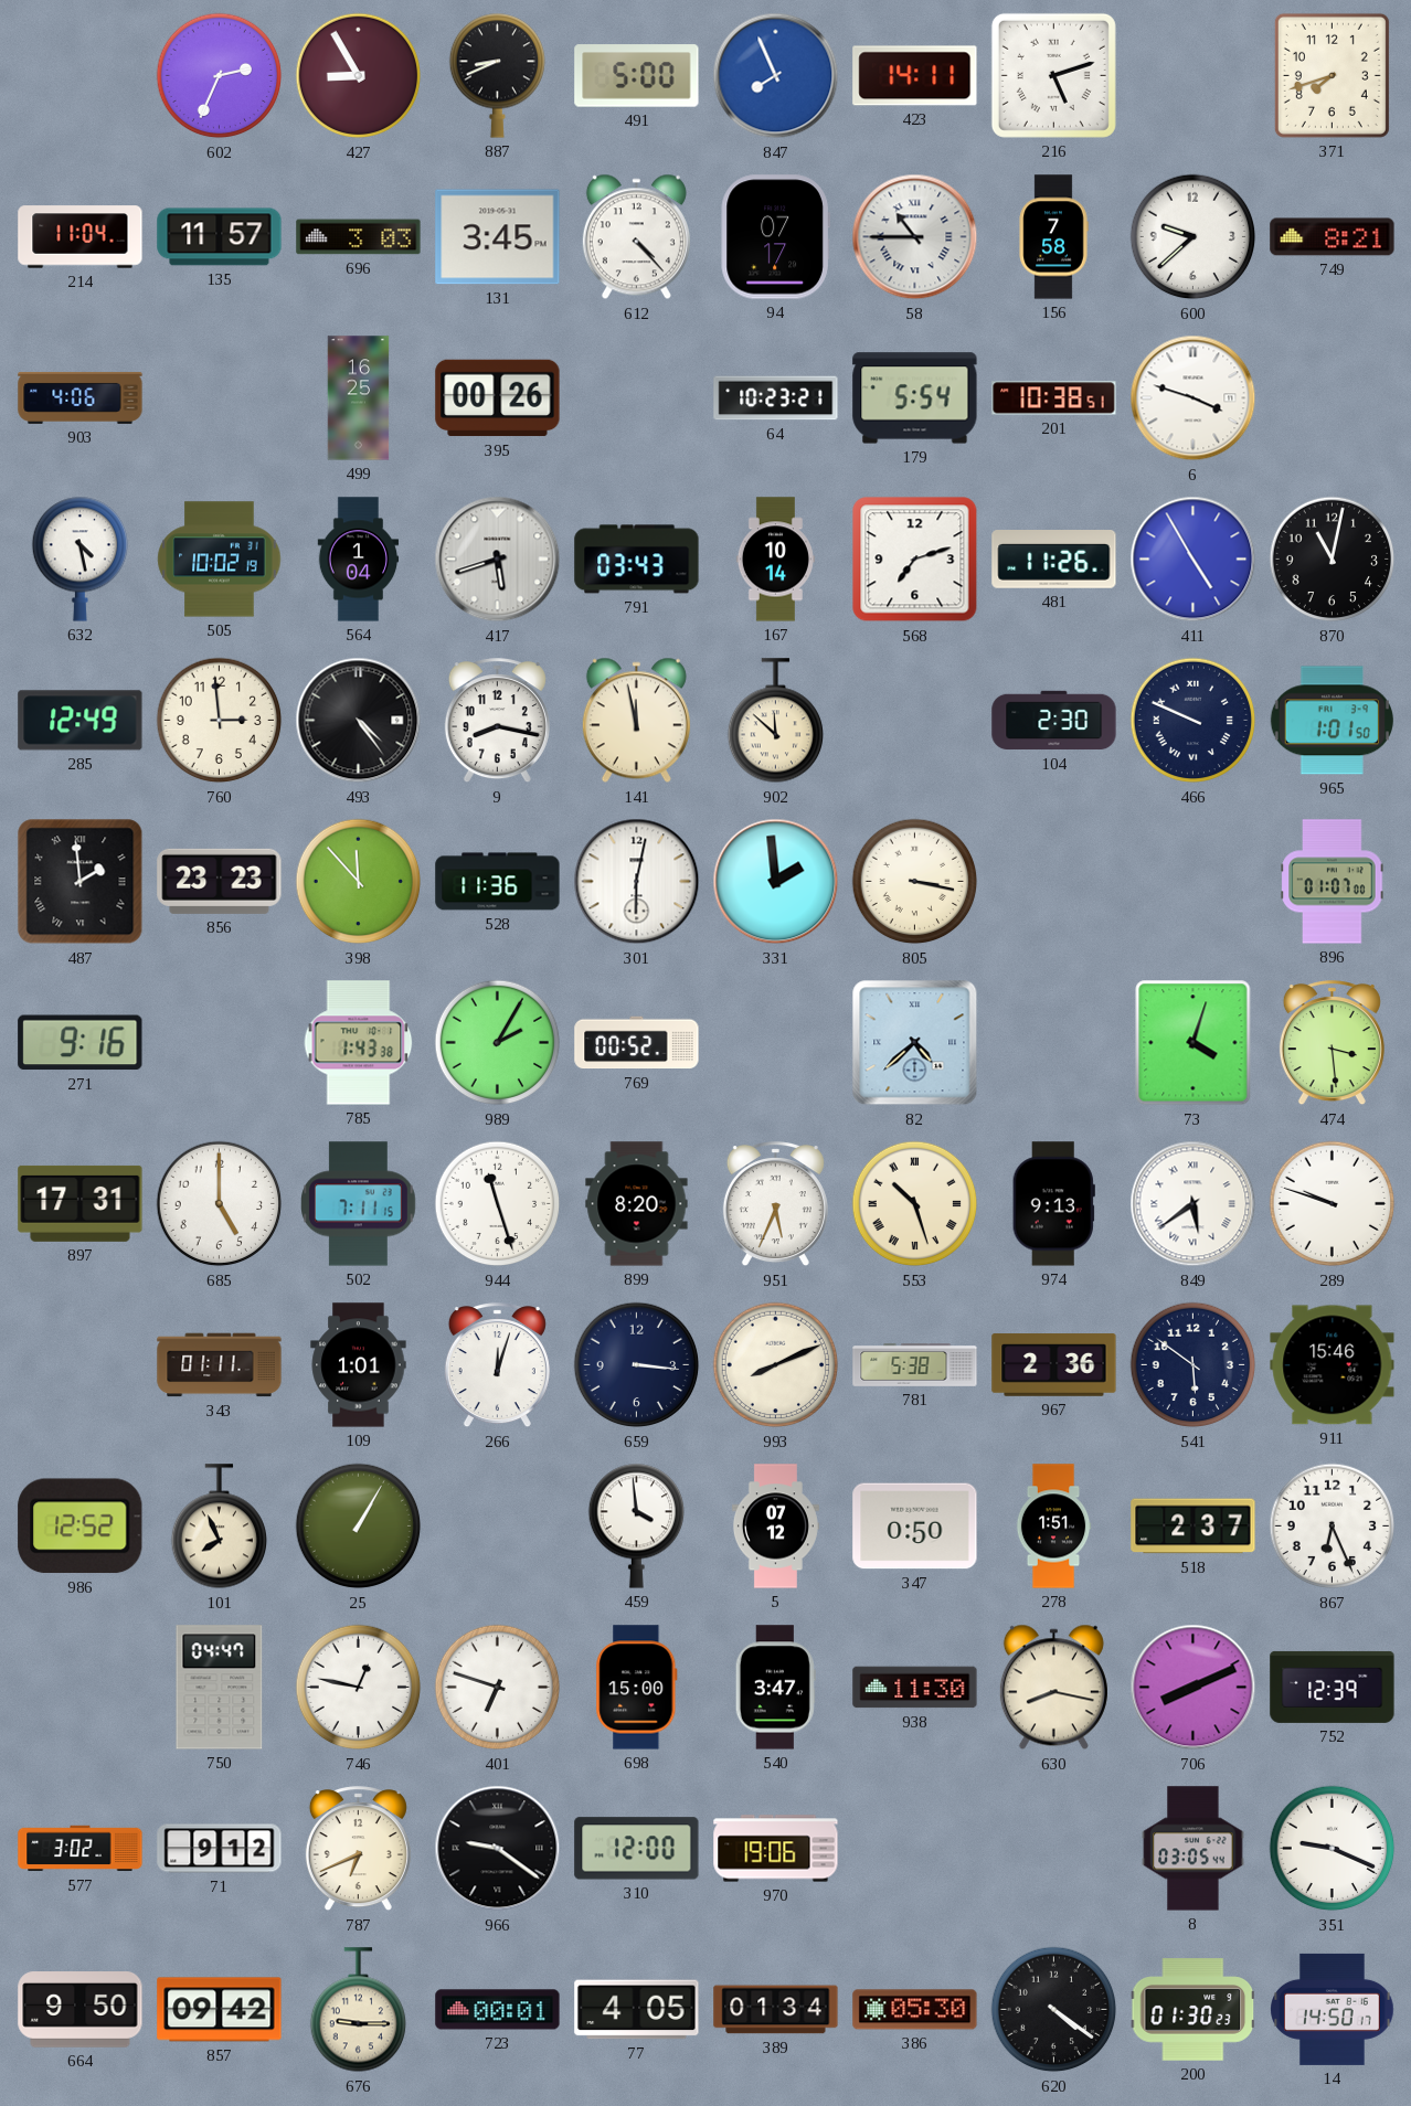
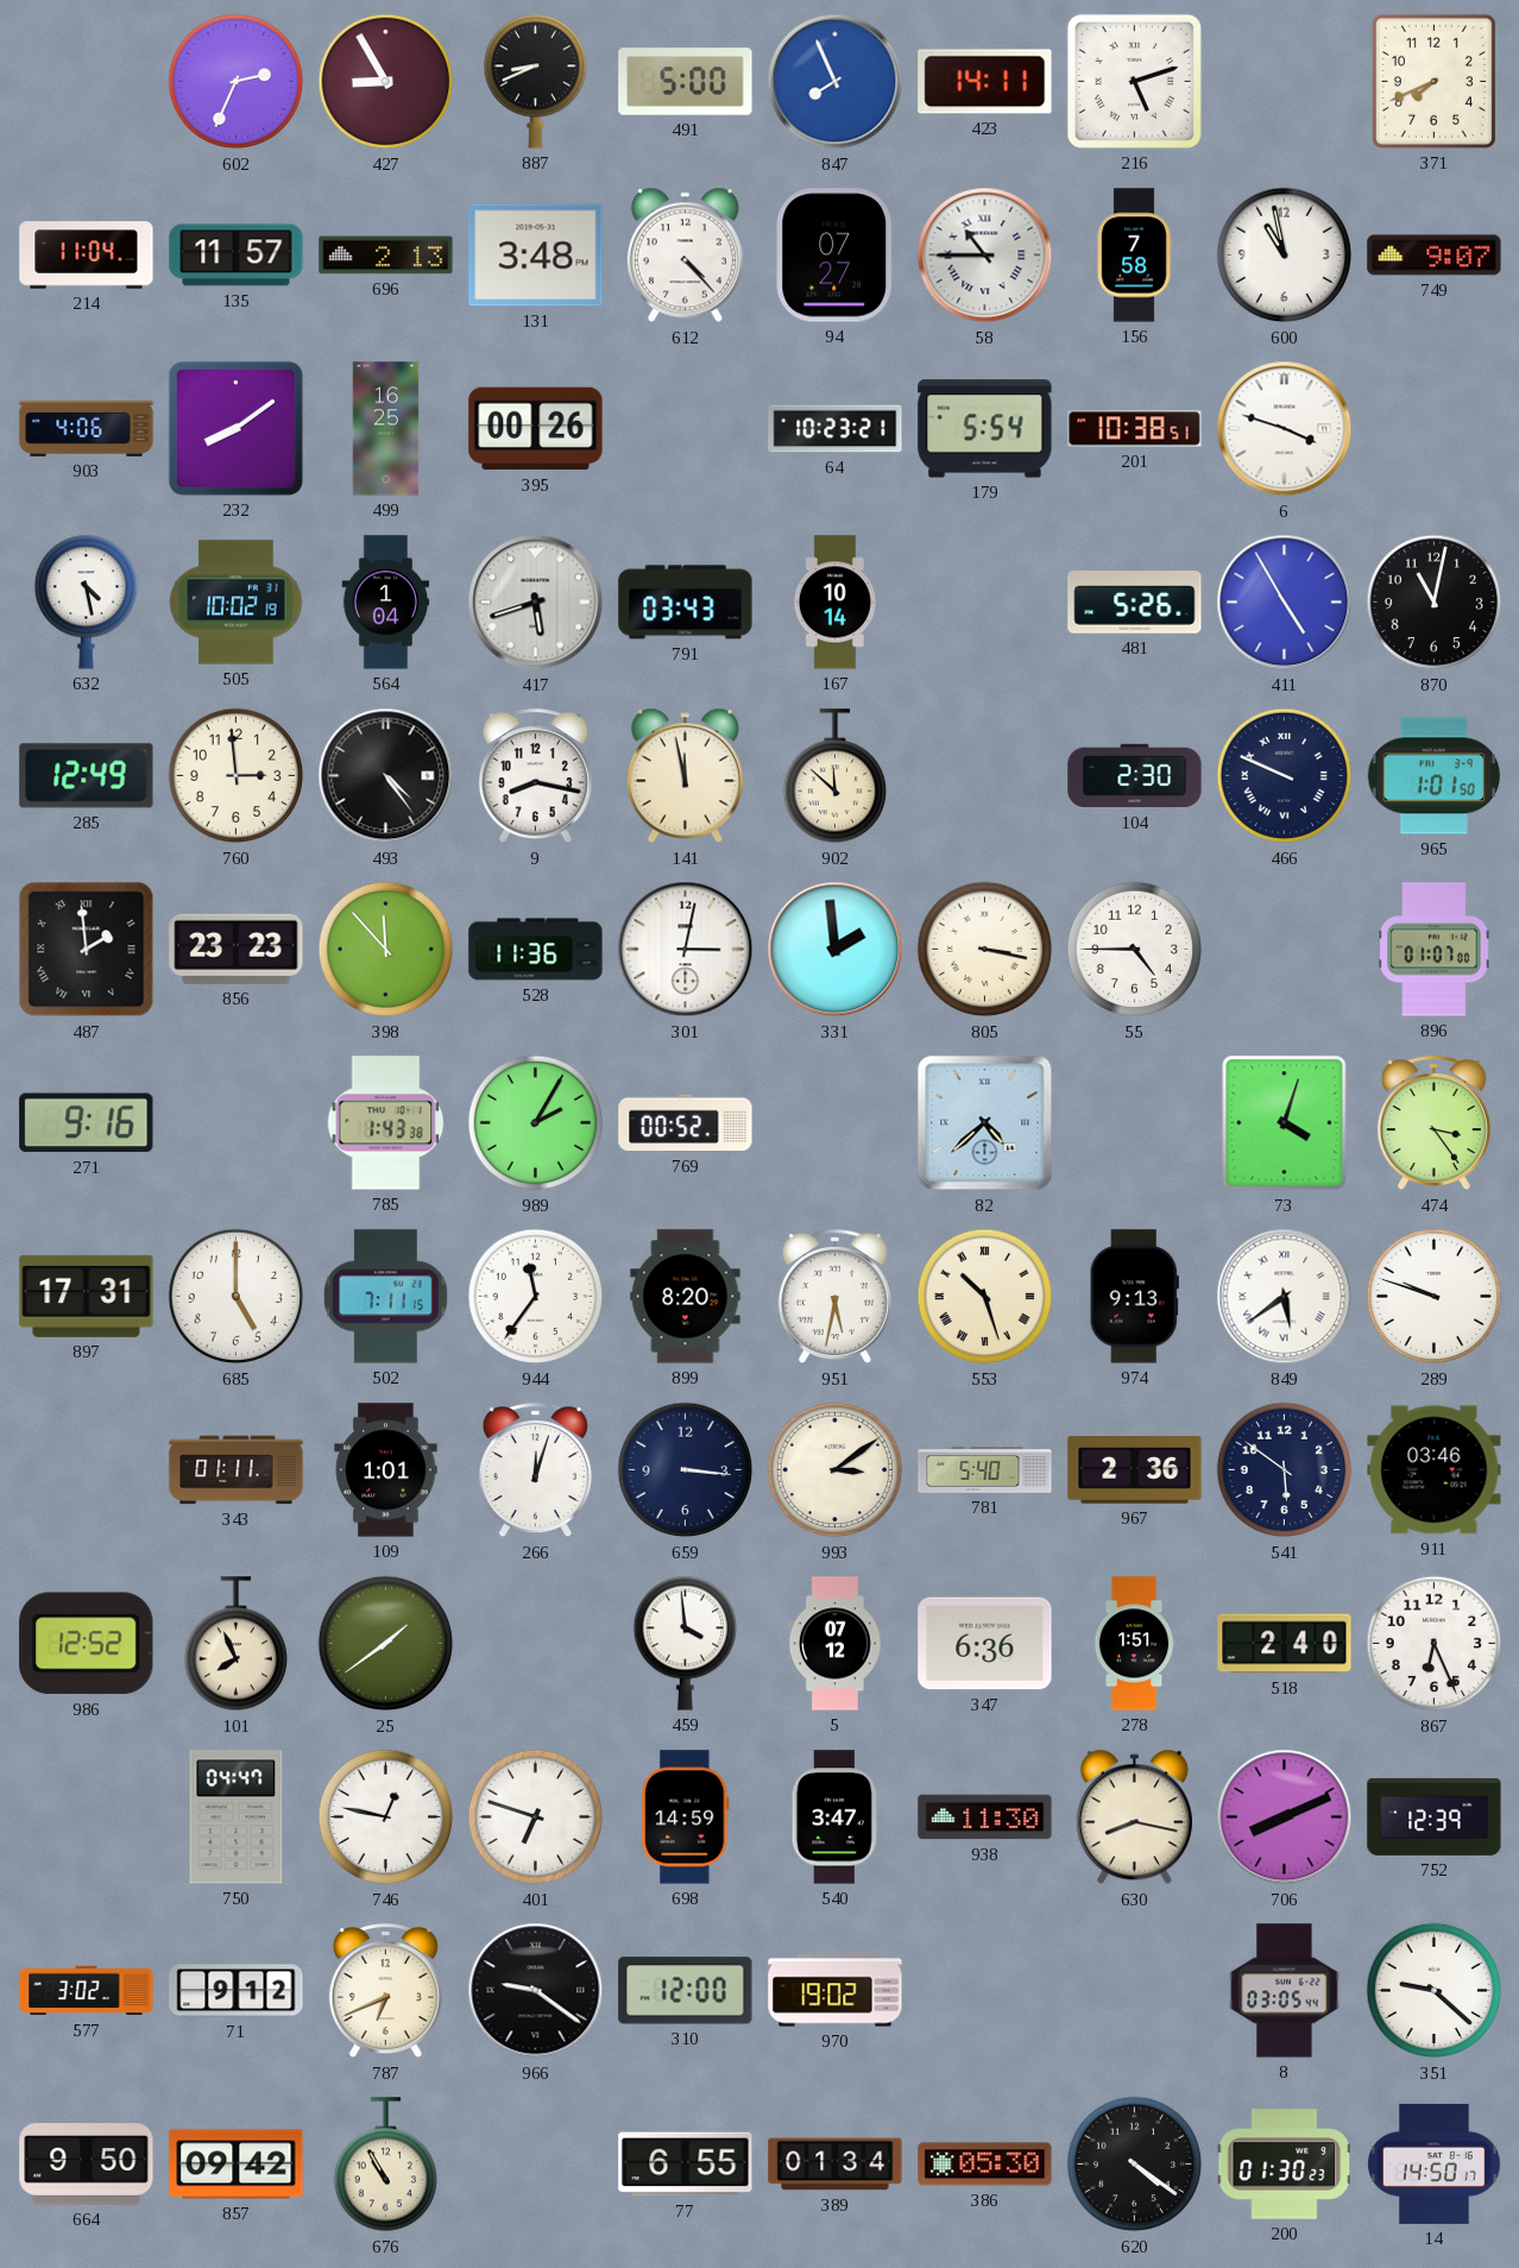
371: 7:42 -> 7:41 (1433, 81)
696: 3:03 -> 2:13 (386, 256)
131: 3:45 -> 3:48 (536, 256)
94: 07:17 -> 07:27 (834, 256)
600: 9:38 -> 10:58 (1285, 256)
749: 8:21 -> 9:07 (1435, 256)
232: none -> 8:09 (235, 428)
568: 7:12 -> none (915, 560)
481: 11:26 -> 5:26 (1135, 603)
301: 6:02 -> 3:02 (686, 950)
55: none -> 4:45 (1135, 950)
474: 3:29 -> 3:24 (1433, 1123)
944: 11:27 -> 11:36 (536, 1297)
951: 5:34 -> 5:32 (834, 1297)
993: 8:11 -> 3:09 (836, 1470)
781: 5:38 -> 5:40 (985, 1470)
911: 15:46 -> 03:46 (1435, 1470)
25: 1:05 -> 1:39 (386, 1644)
347: 0:50 -> 6:36 (985, 1644)
518: 2:37 -> 2:40 (1285, 1644)
698: 15:00 -> 14:59 (686, 1817)
970: 19:06 -> 19:02 (836, 1991)
351: 9:19 -> 9:22 (1435, 1991)
676: 9:15 -> 10:55 (385, 2165)
723: 00:01 -> none (498, 2010)
77: 4:05 -> 6:55 (686, 2165)
